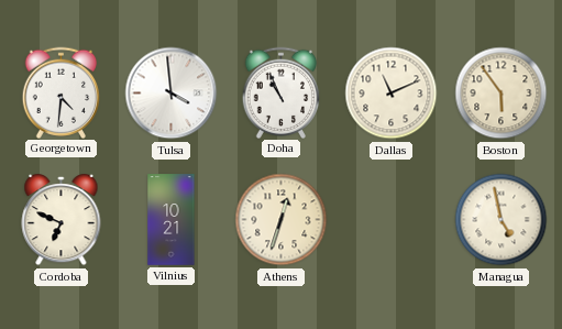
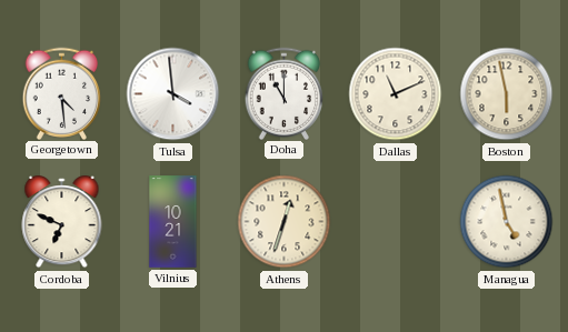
Georgetown: 4:31 -> 4:29 (62, 93)
Doha: 10:56 -> 11:00 (285, 93)
Boston: 5:54 -> 5:58 (507, 94)
